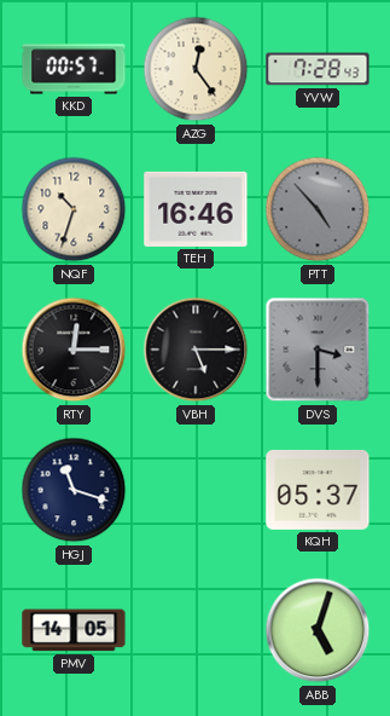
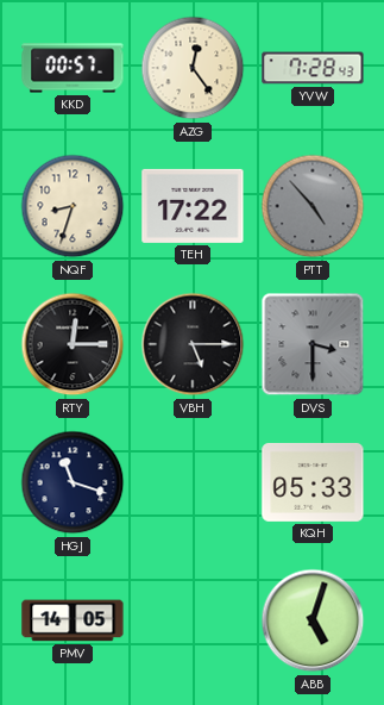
NQF: 10:33 -> 8:33 (73, 206)
TEH: 16:46 -> 17:22 (193, 206)
KQH: 05:37 -> 05:33 (313, 482)
